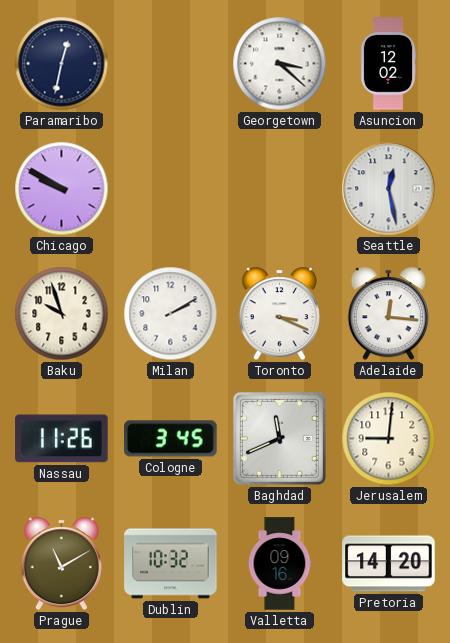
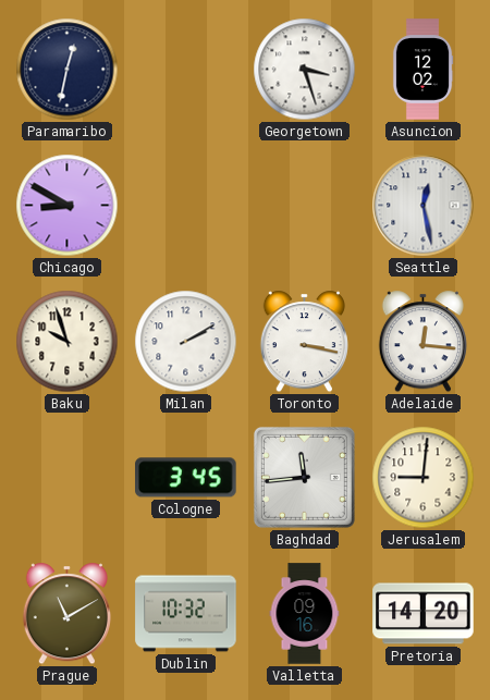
Georgetown: 3:22 -> 3:27 (305, 70)
Chicago: 9:50 -> 8:50 (68, 206)
Toronto: 3:19 -> 3:17 (304, 342)
Nassau: 11:26 -> none (62, 439)
Baghdad: 11:41 -> 11:44 (304, 477)
